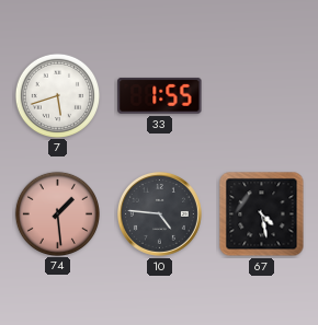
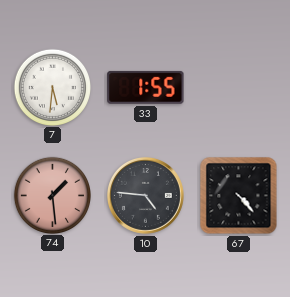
7: 5:42 -> 5:31 (52, 87)
67: 4:28 -> 4:23 (239, 196)
